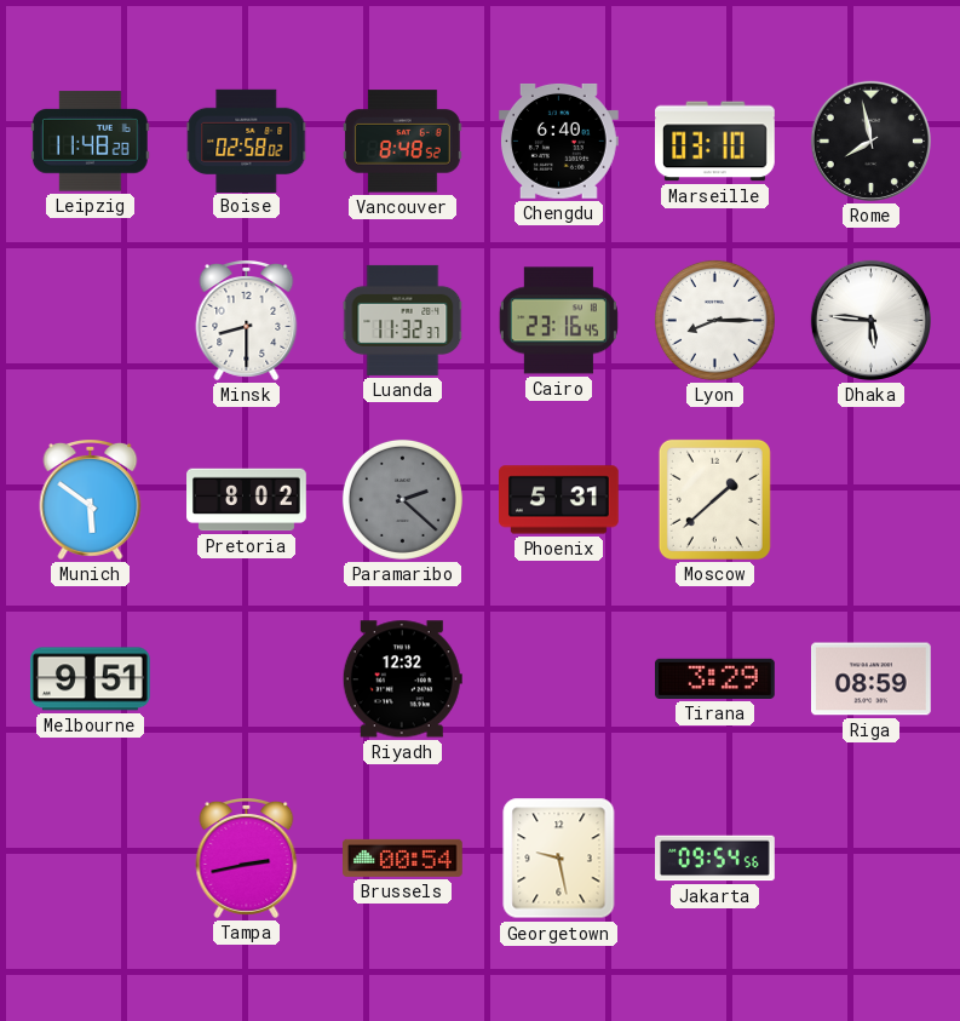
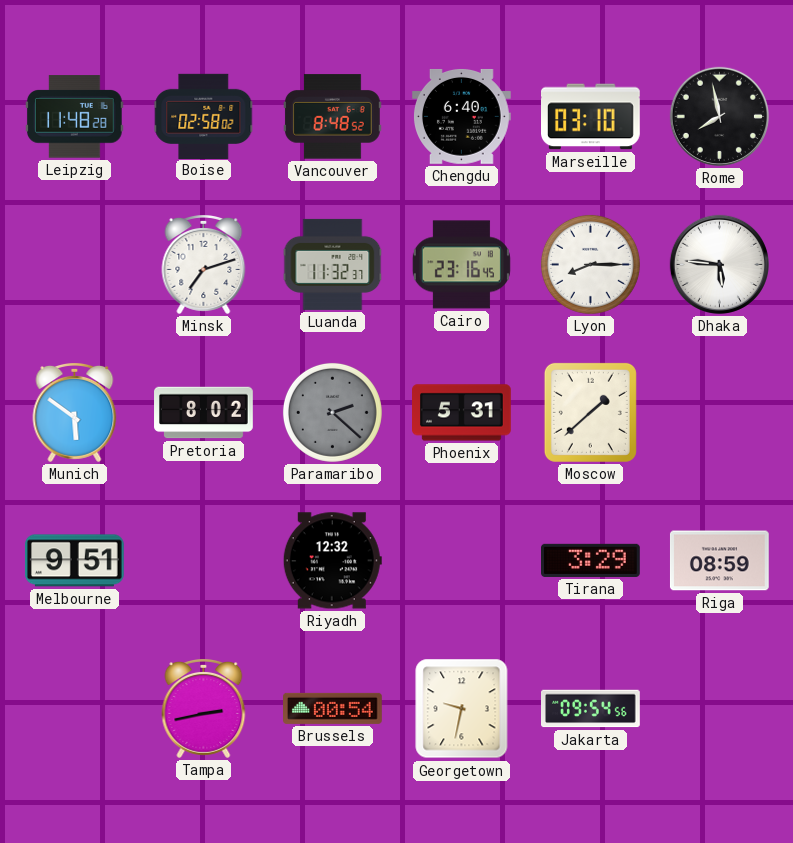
Minsk: 8:30 -> 7:12 (204, 265)
Georgetown: 9:28 -> 9:32 (462, 709)
